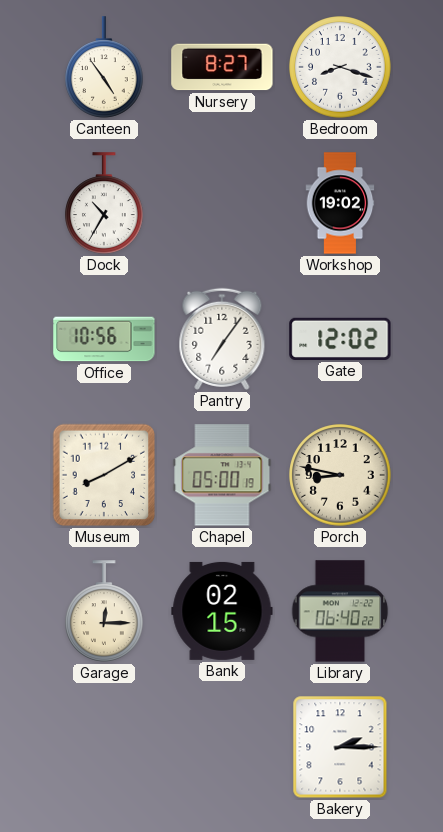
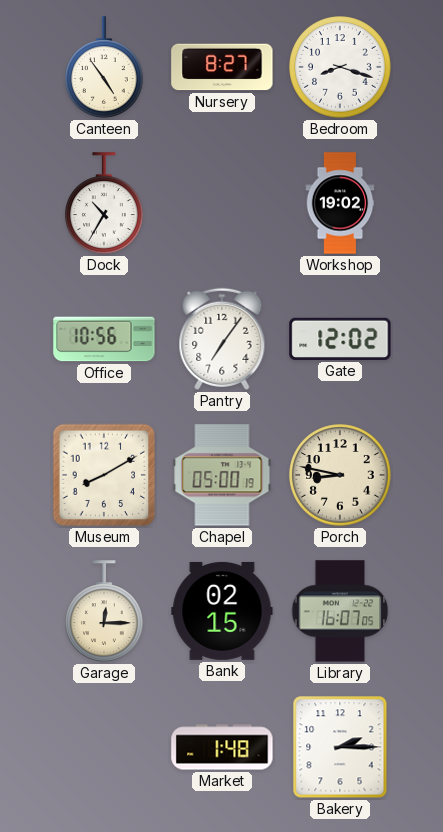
Library: 06:40 -> 16:07 (340, 611)
Market: none -> 1:48 (222, 747)
